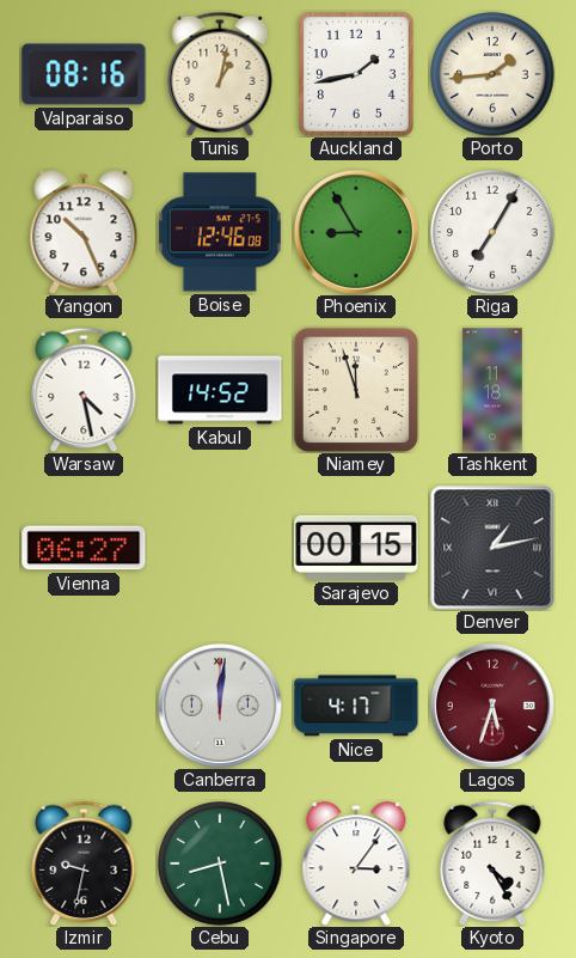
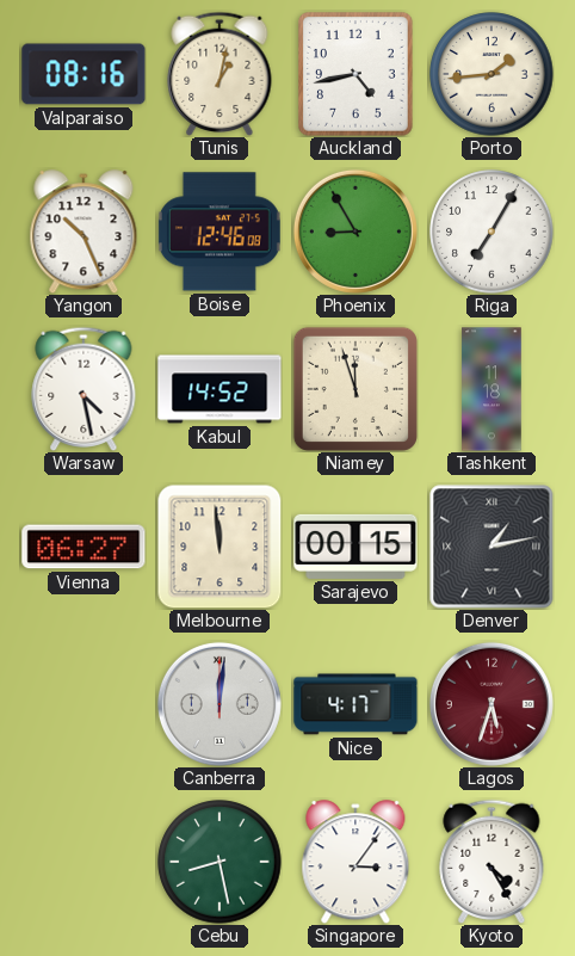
Auckland: 1:43 -> 4:43 (357, 74)
Melbourne: none -> 11:59 (220, 547)
Izmir: 9:32 -> none (84, 862)
